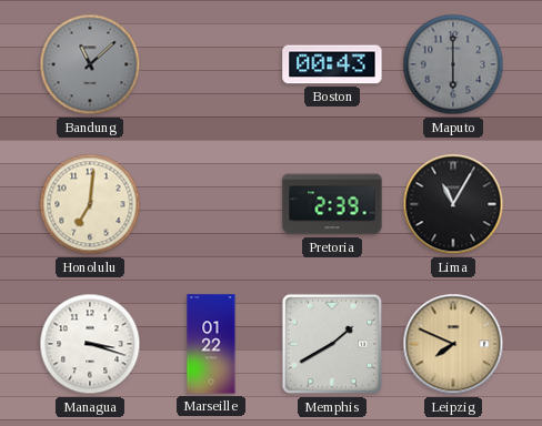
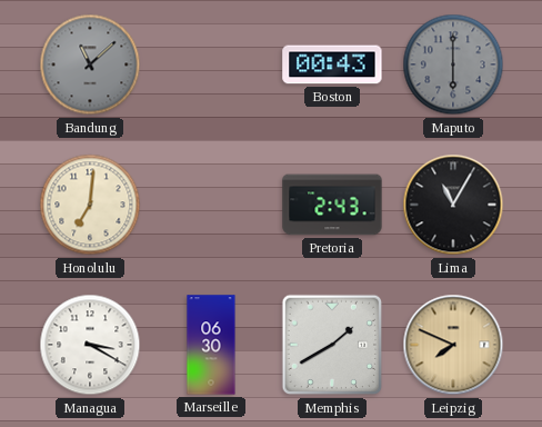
Pretoria: 2:39 -> 2:43 (332, 205)
Managua: 3:18 -> 3:20 (90, 345)
Marseille: 01:22 -> 06:30 (211, 345)
